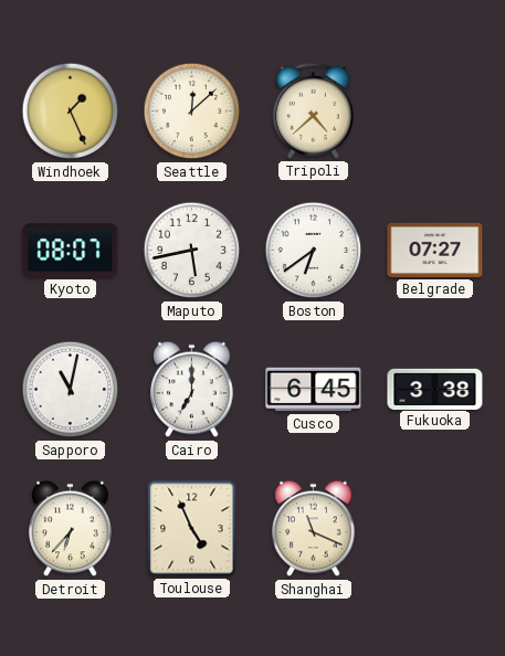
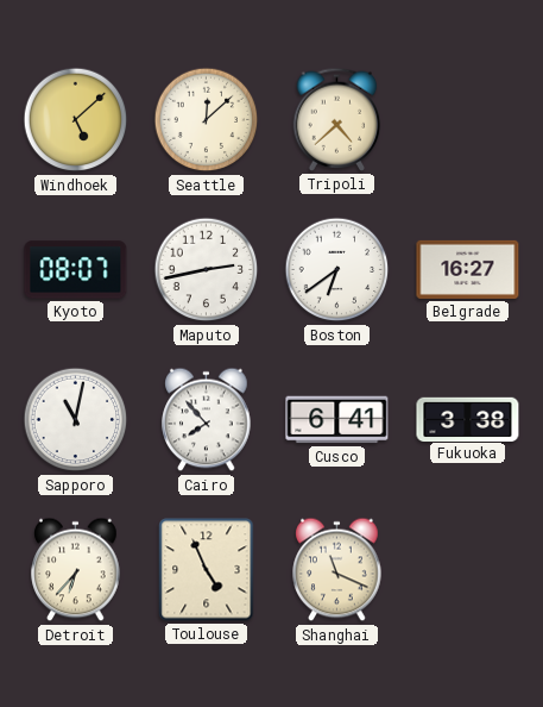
Windhoek: 1:26 -> 5:08 (76, 120)
Maputo: 5:43 -> 2:43 (207, 270)
Belgrade: 07:27 -> 16:27 (468, 269)
Cairo: 7:00 -> 7:53 (207, 420)
Cusco: 6:45 -> 6:41 (337, 420)
